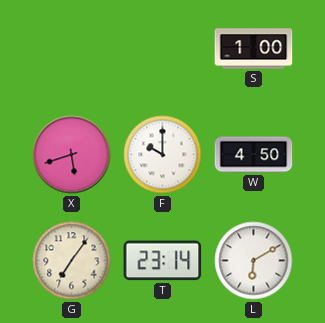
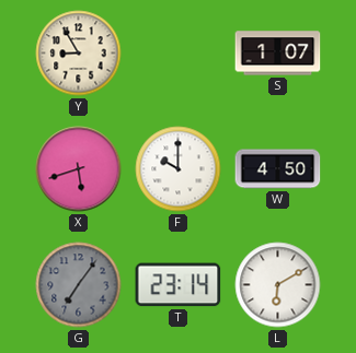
Y: none -> 8:55 (79, 54)
S: 1:00 -> 1:07 (278, 54)
G dial: cream -> grey (79, 285)
